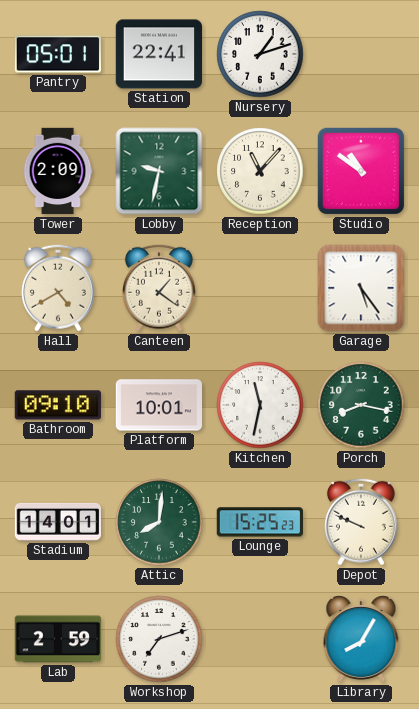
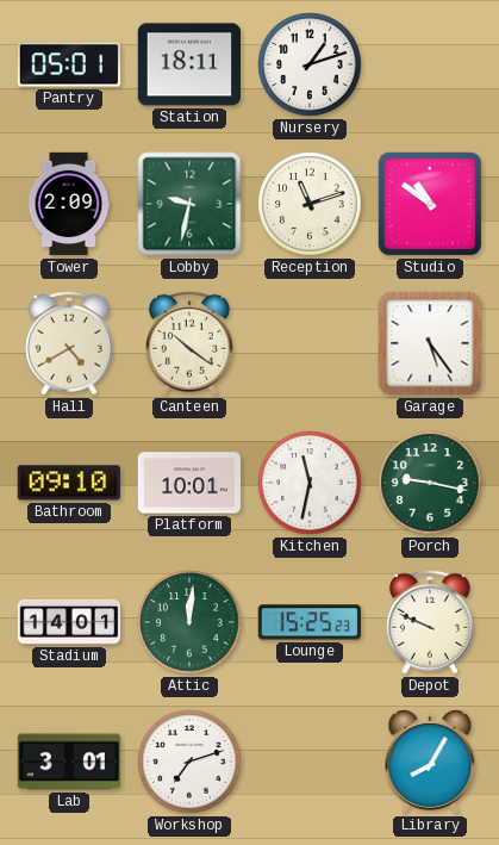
Station: 22:41 -> 18:11 (188, 64)
Reception: 11:07 -> 11:12 (310, 204)
Canteen: 1:21 -> 10:21 (189, 343)
Porch: 8:17 -> 9:17 (430, 483)
Attic: 8:01 -> 12:01 (189, 622)
Lab: 2:59 -> 3:01 (68, 762)
